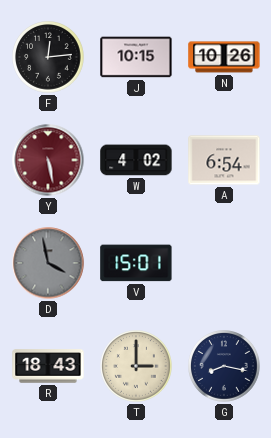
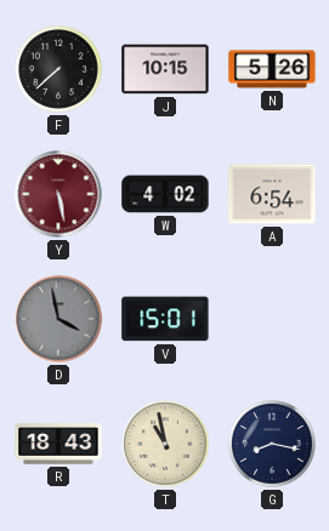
F: 12:14 -> 7:38 (59, 70)
N: 10:26 -> 5:26 (272, 69)
T: 3:00 -> 10:58 (166, 445)
